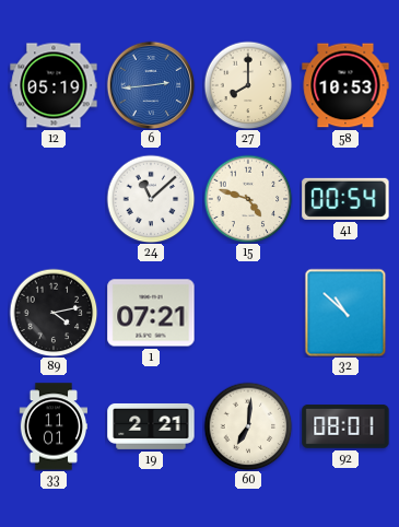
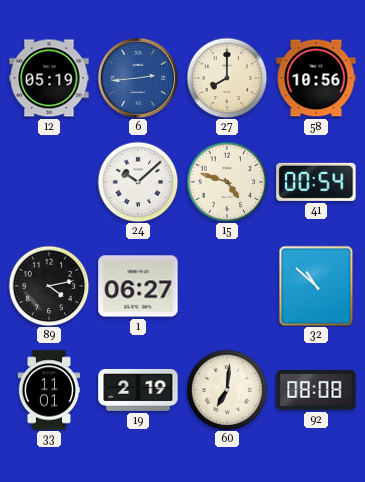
58: 10:53 -> 10:56 (316, 78)
24: 11:08 -> 10:08 (138, 182)
1: 07:21 -> 06:27 (138, 286)
19: 2:21 -> 2:19 (138, 390)
92: 08:01 -> 08:08 (316, 390)
